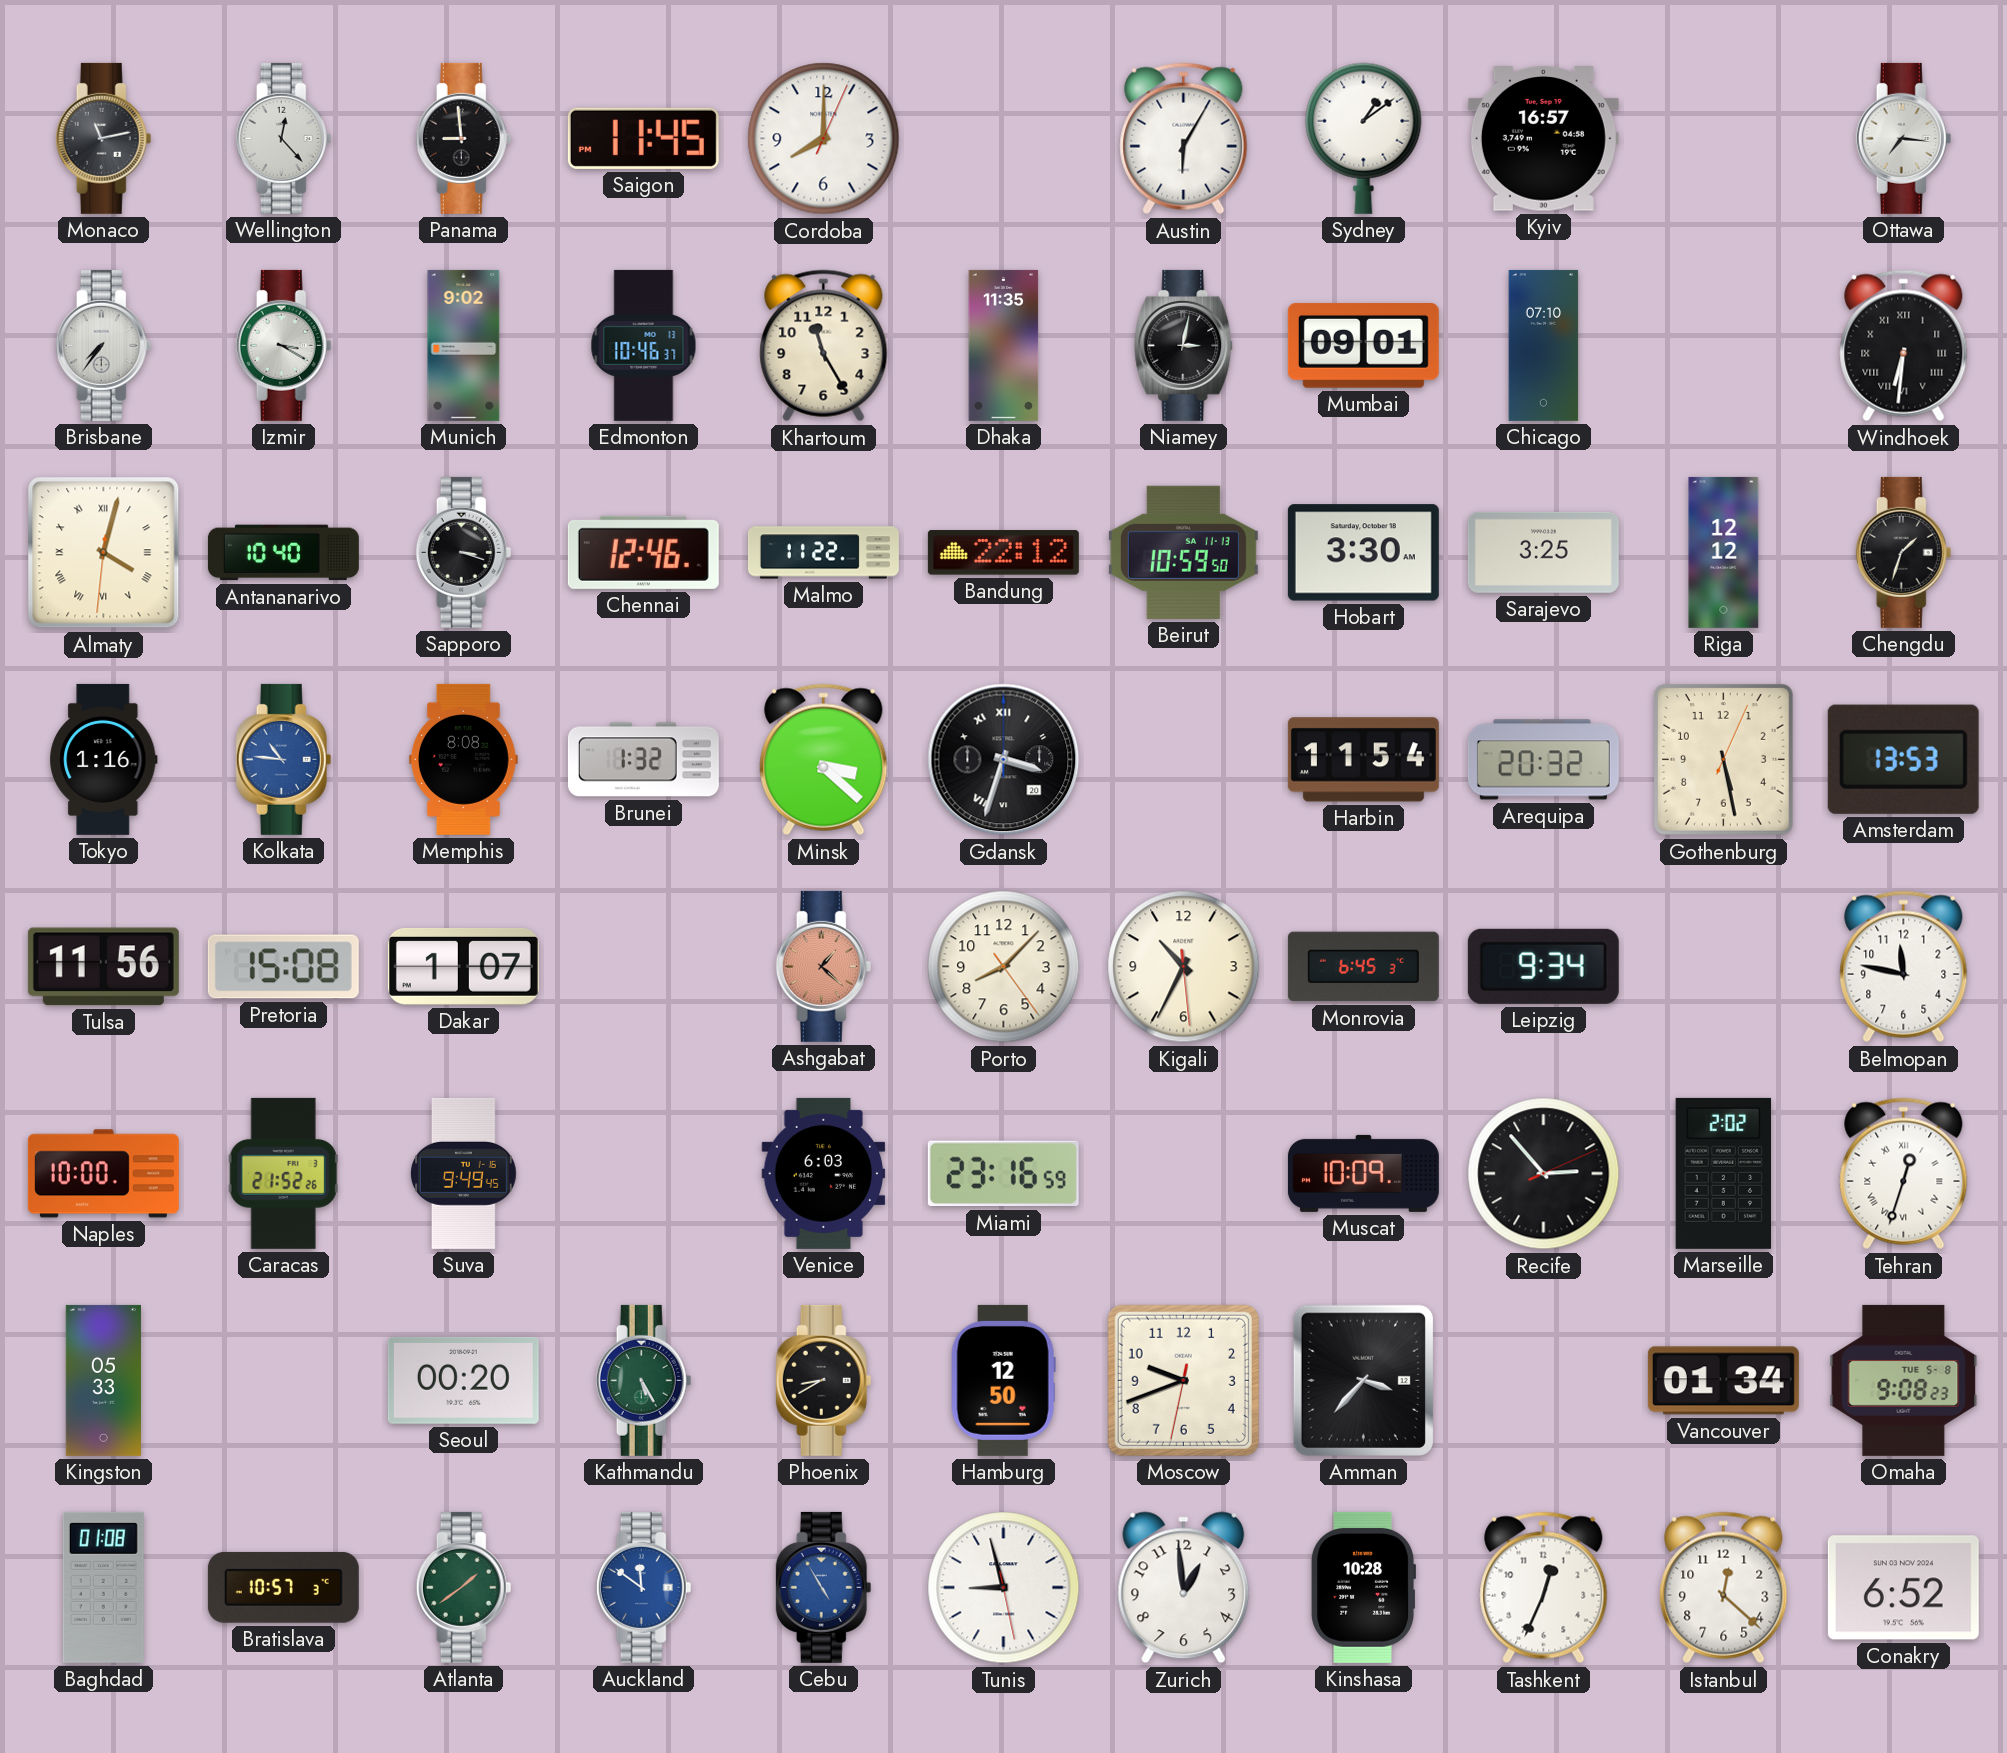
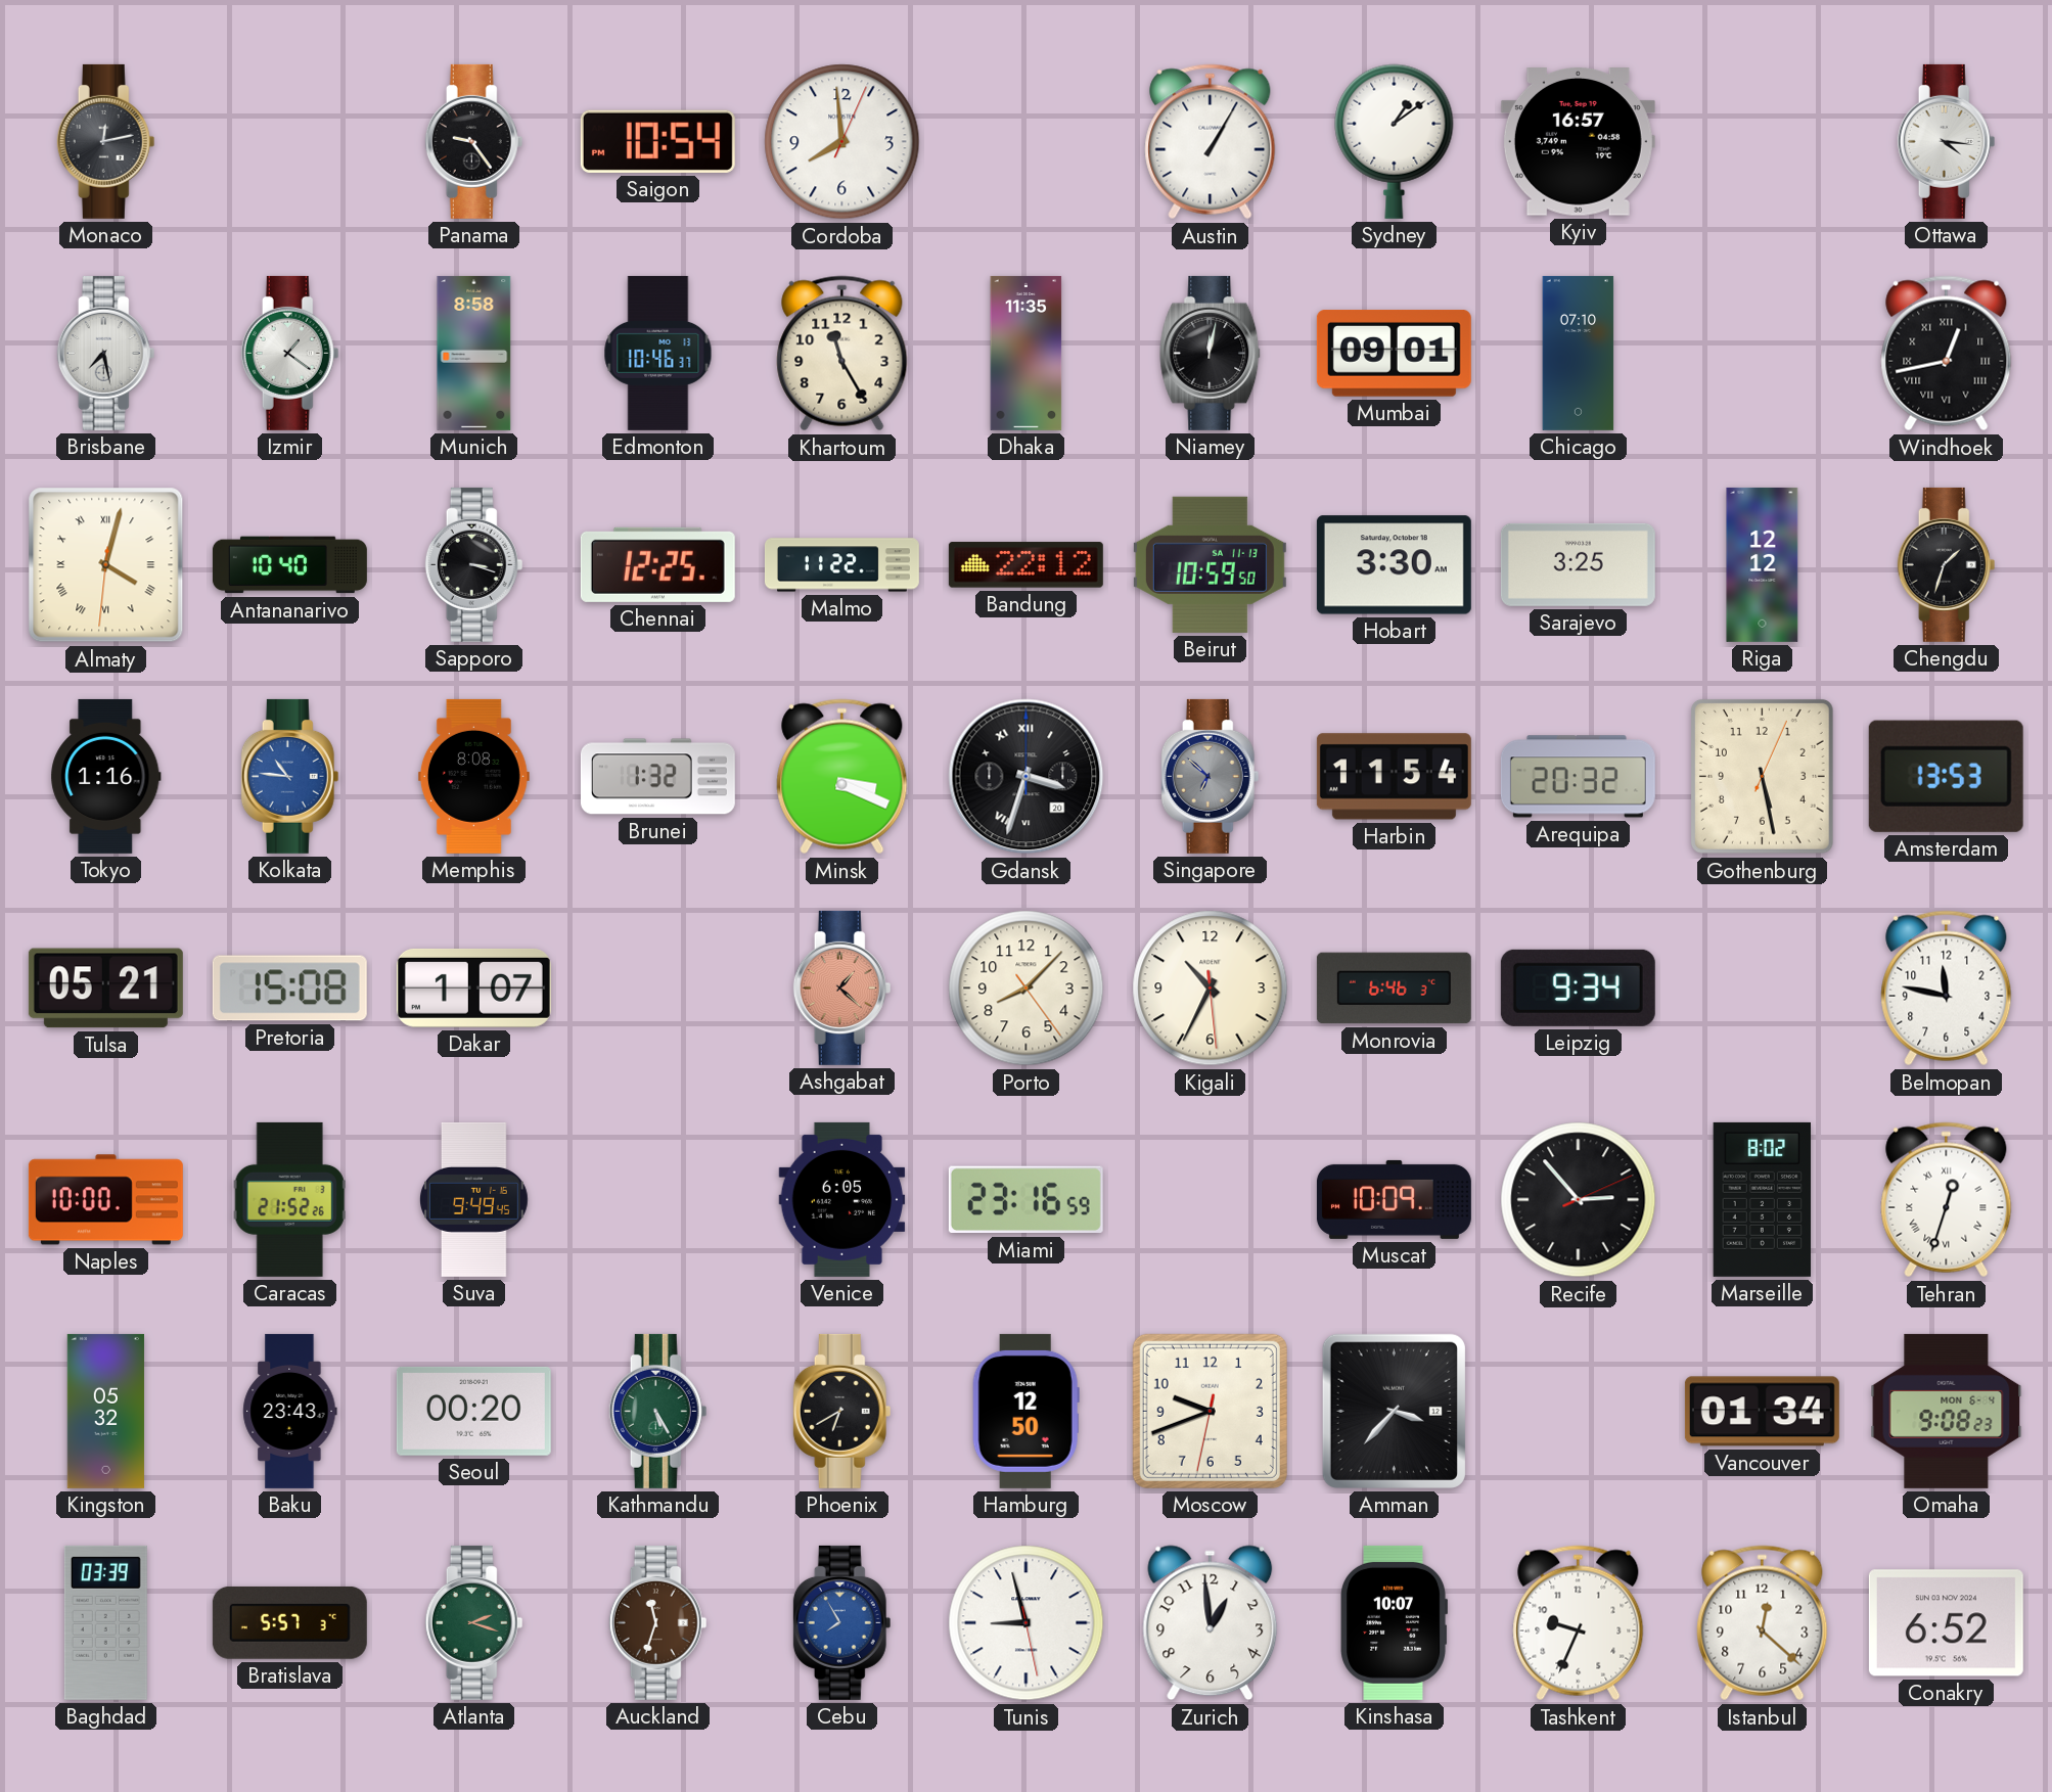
Monaco: 11:13 -> 12:13 (106, 141)
Wellington: 12:23 -> none (284, 138)
Panama: 8:59 -> 9:24 (474, 141)
Saigon: 11:45 -> 10:54 (657, 141)
Cordoba: 8:00 -> 7:59 (842, 142)
Austin: 6:05 -> 1:05 (1211, 142)
Ottawa: 7:16 -> 4:16 (1947, 141)
Brisbane: 7:36 -> 7:28 (106, 353)
Izmir: 3:20 -> 1:21 (290, 353)
Munich: 9:02 -> 8:58 (474, 353)
Niamey: 3:02 -> 12:02 (1211, 353)
Windhoek: 6:31 -> 12:43 (1947, 354)
Chennai: 12:46 -> 12:25 (657, 564)
Minsk: 3:22 -> 3:19 (842, 777)
Singapore: none -> 6:52 (1211, 776)
Tulsa: 11:56 -> 05:21 (105, 989)
Monrovia: 6:45 -> 6:46 (1394, 989)
Venice: 6:03 -> 6:05 (842, 1199)
Marseille: 2:02 -> 8:02 (1762, 1199)
Kingston: 05:33 -> 05:32 (105, 1411)
Baku: none -> 23:43 (290, 1411)
Phoenix: 8:40 -> 6:40 (842, 1411)
Omaha date: TUE 5-8 -> MON 6-4 (1947, 1411)
Baghdad: 01:08 -> 03:39 (105, 1622)
Bratislava: 10:57 -> 5:57 (289, 1622)
Atlanta: 1:39 -> 2:18 (474, 1622)
Auckland: 11:51 -> 11:33 (658, 1622)
Auckland dial: blue -> brown (658, 1622)
Cebu: 4:55 -> 7:55 (842, 1622)
Kinshasa: 10:28 -> 10:07 (1394, 1622)
Tashkent: 12:34 -> 9:34 (1579, 1623)
